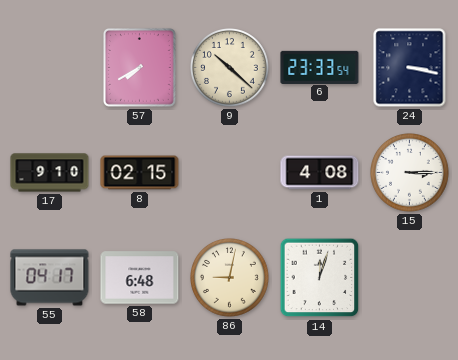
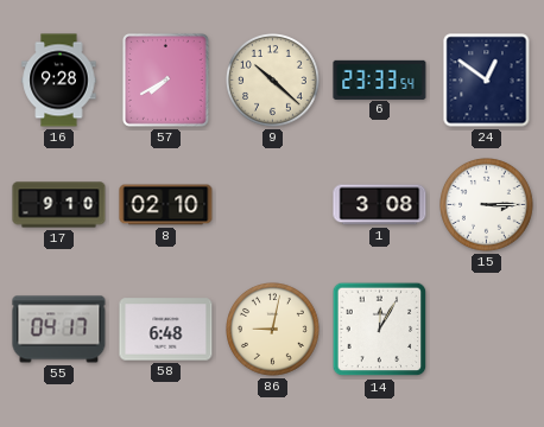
16: none -> 9:28 (59, 81)
24: 3:17 -> 12:51 (487, 81)
8: 02:15 -> 02:10 (166, 205)
1: 4:08 -> 3:08 (380, 205)
14: 12:03 -> 12:05 (380, 330)
